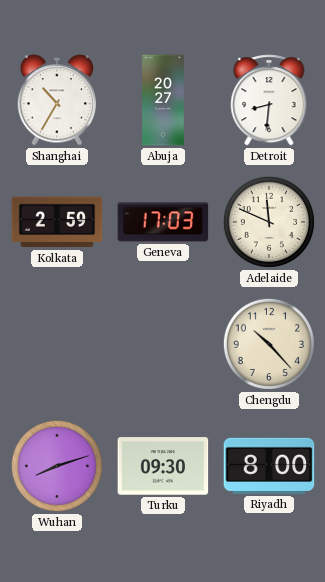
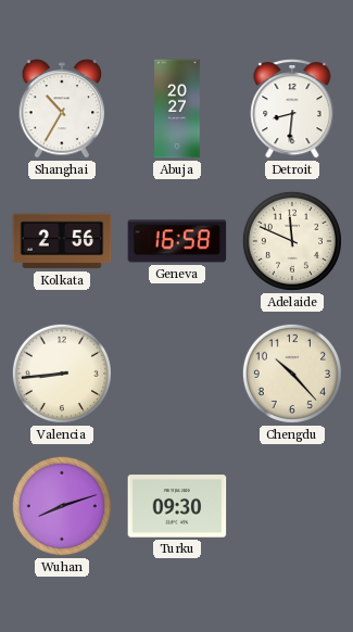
Kolkata: 2:59 -> 2:56 (62, 241)
Geneva: 17:03 -> 16:58 (177, 241)
Valencia: none -> 8:44 (62, 374)
Riyadh: 8:00 -> none (269, 466)
